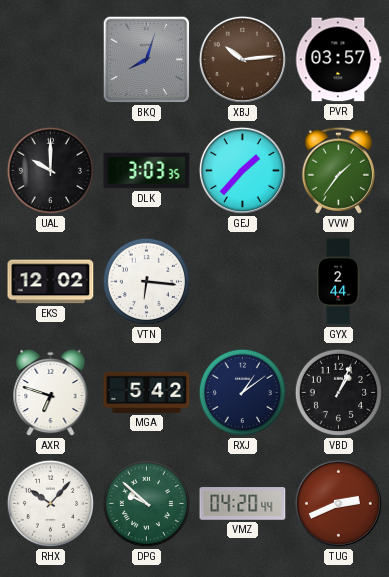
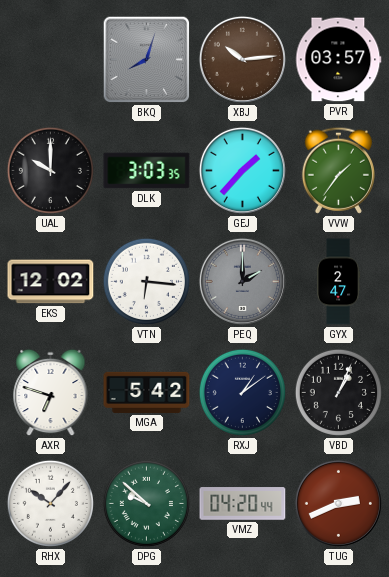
PEQ: none -> 2:00 (242, 281)
GYX: 2:44 -> 2:47 (339, 282)
